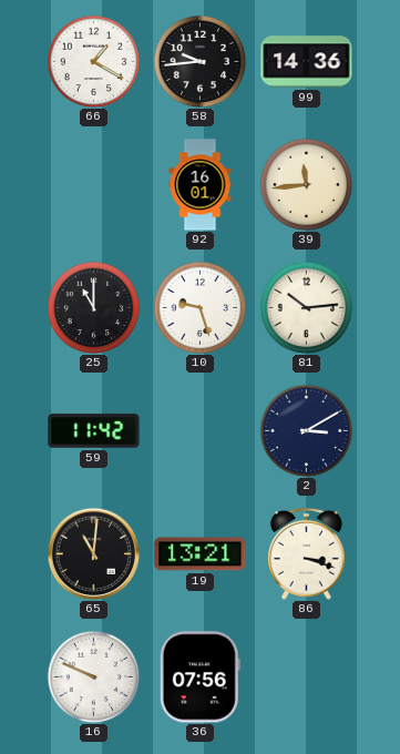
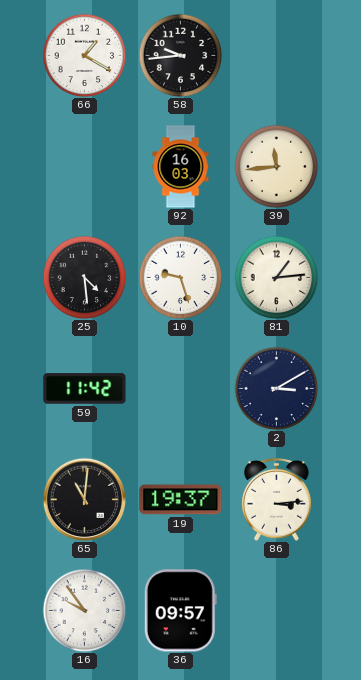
99: 14:36 -> none (307, 62)
92: 16:01 -> 16:03 (181, 167)
25: 11:00 -> 4:29 (84, 277)
81: 10:14 -> 1:14 (276, 277)
19: 13:21 -> 19:37 (181, 500)
86: 3:18 -> 3:14 (277, 499)
16: 9:49 -> 9:54 (84, 610)
36: 07:56 -> 09:57 (180, 611)
